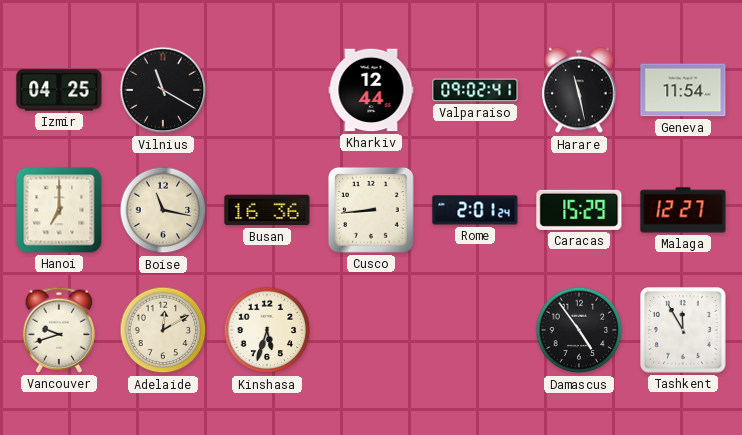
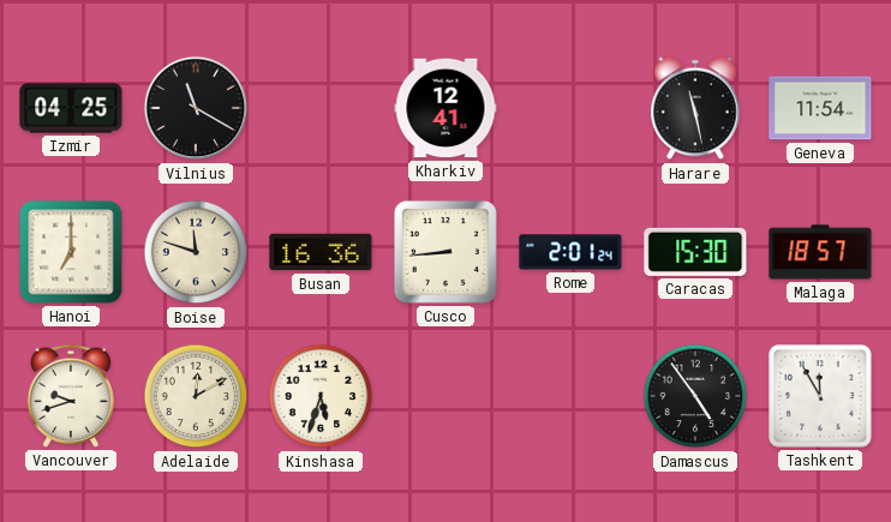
Kharkiv: 12:44 -> 12:41 (445, 108)
Valparaiso: 09:02 -> none (475, 90)
Boise: 11:17 -> 11:48 (196, 252)
Caracas: 15:29 -> 15:30 (695, 252)
Malaga: 12:27 -> 18:57 (820, 252)
